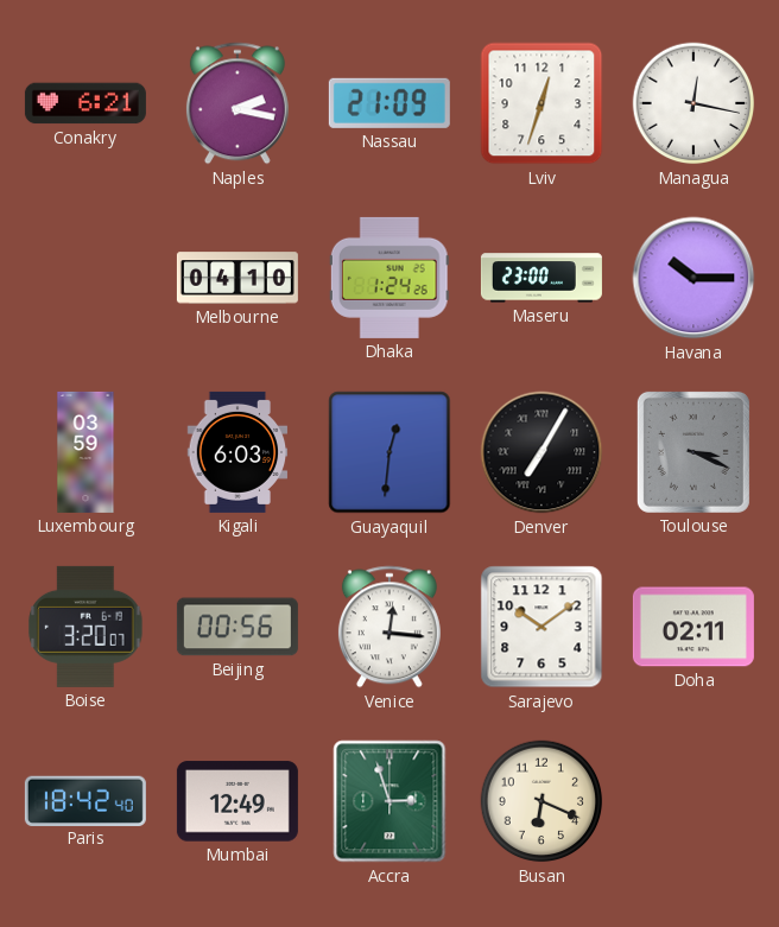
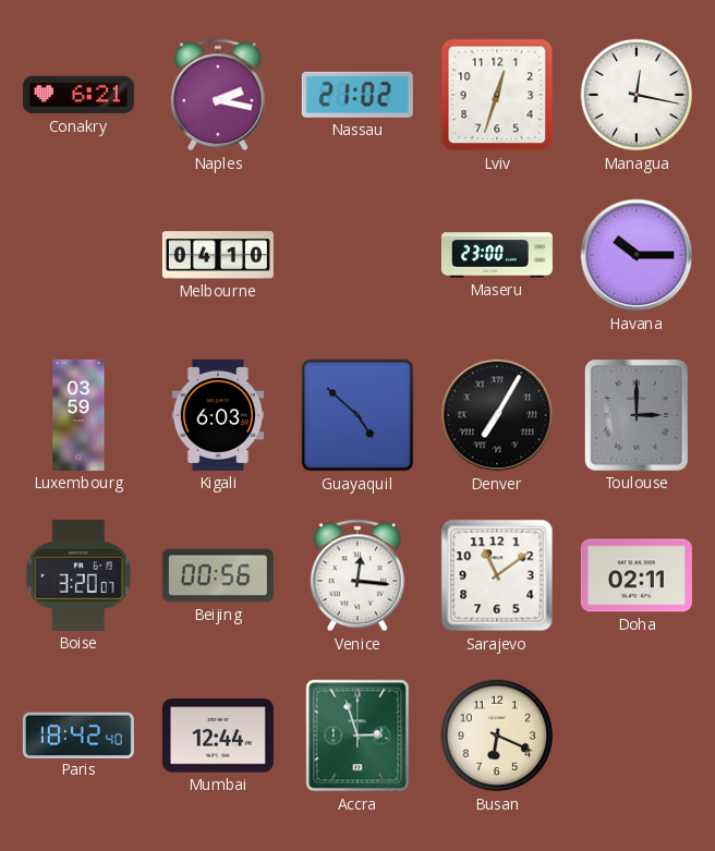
Nassau: 21:09 -> 21:02 (357, 95)
Dhaka: 1:24 -> none (389, 278)
Guayaquil: 12:31 -> 4:52 (357, 415)
Toulouse: 3:19 -> 3:00 (637, 415)
Sarajevo: 10:09 -> 11:09 (497, 575)
Mumbai: 12:49 -> 12:44 (218, 735)
